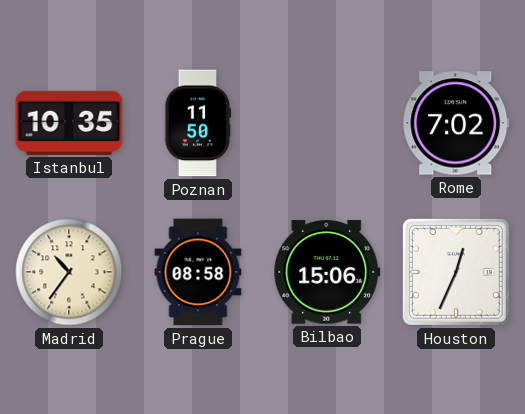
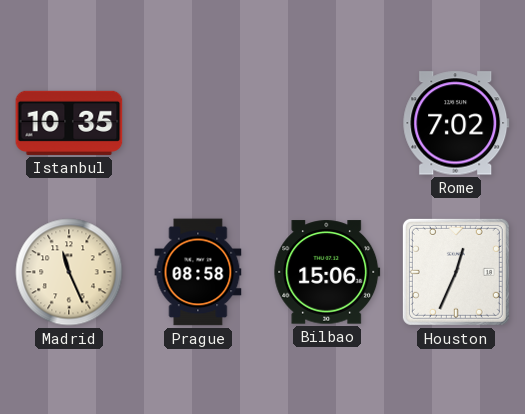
Poznan: 11:50 -> none (198, 123)
Madrid: 10:36 -> 11:26 (69, 272)
